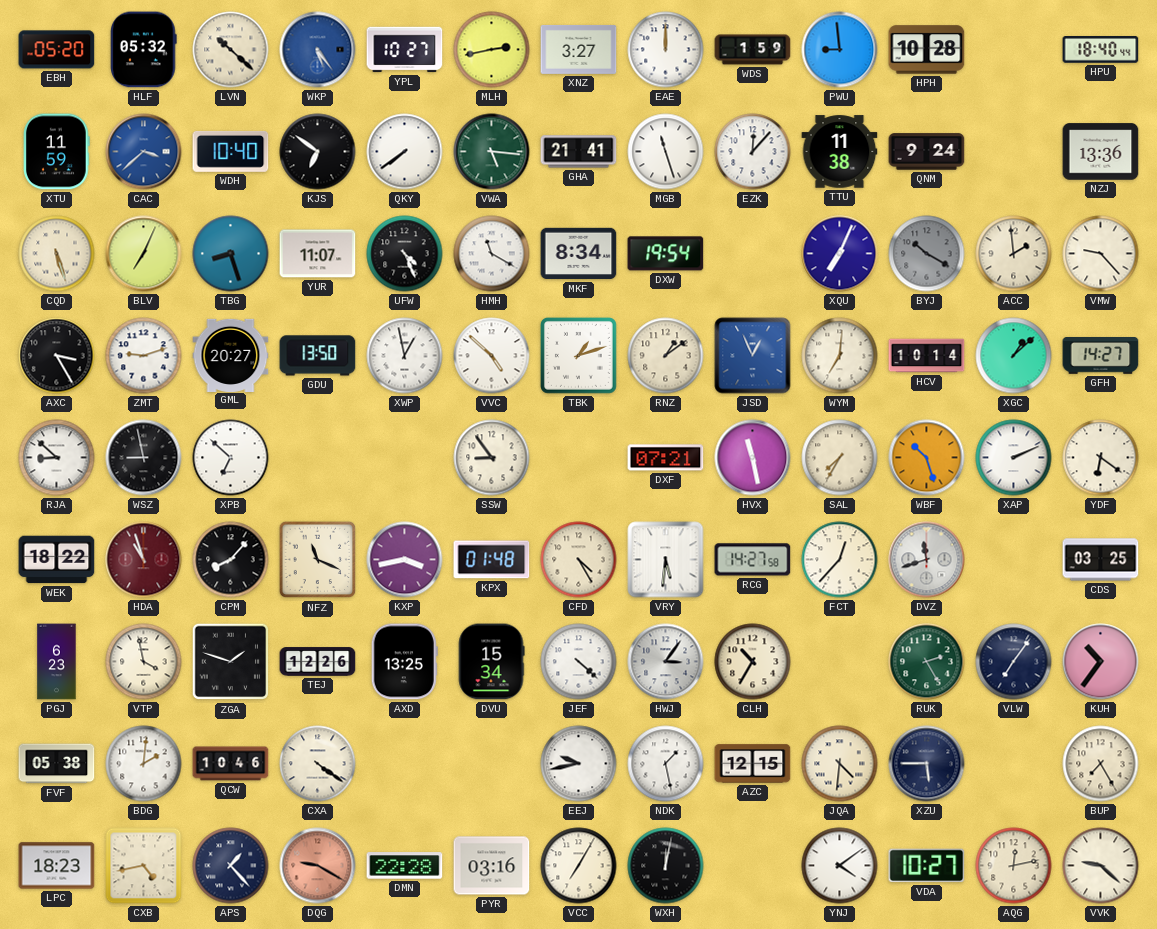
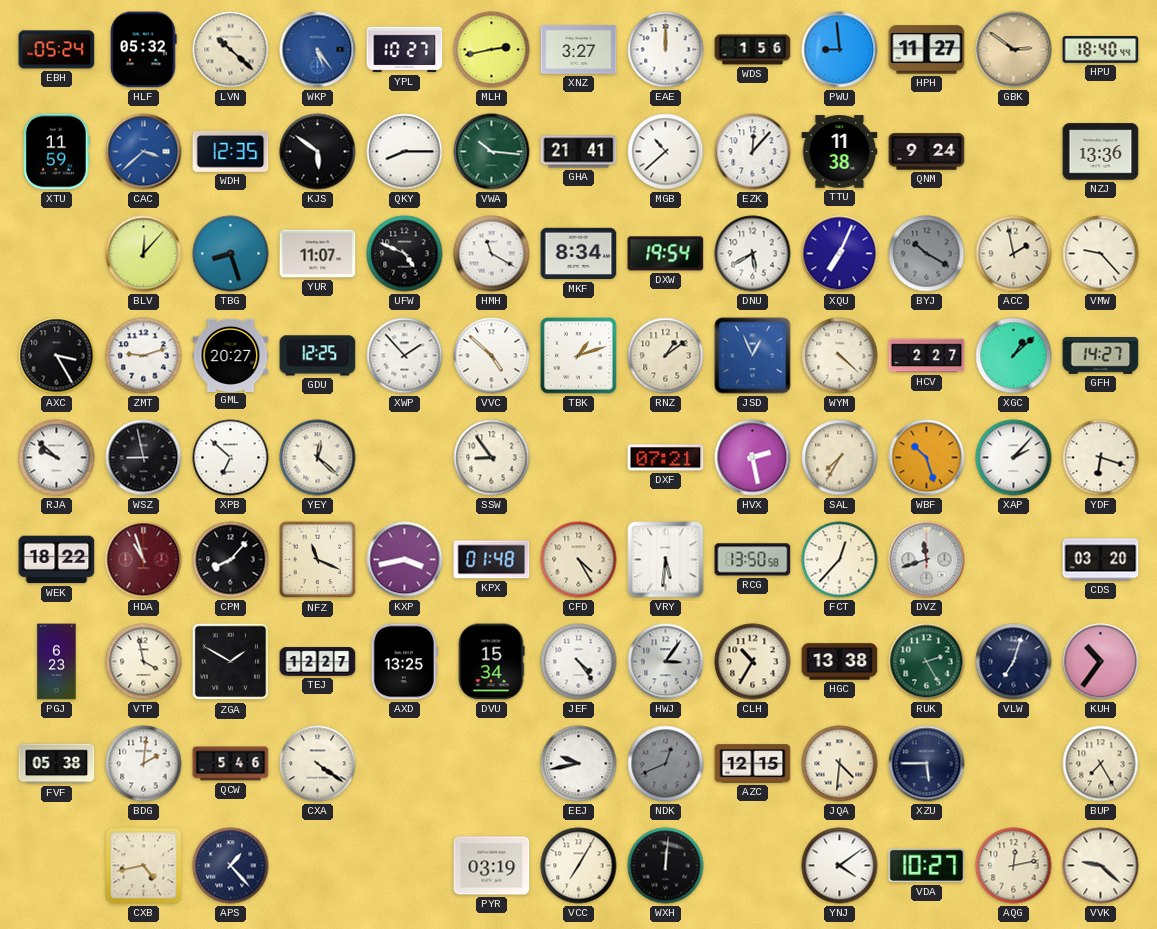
EBH: 05:20 -> 05:24 (57, 50)
WDS: 1:59 -> 1:56 (753, 50)
HPH: 10:28 -> 11:27 (927, 50)
GBK: none -> 2:51 (1014, 50)
WDH: 10:40 -> 12:35 (231, 151)
KJS: 6:51 -> 5:51 (318, 152)
QKY: 7:39 -> 8:15 (405, 152)
VWA: 5:16 -> 10:16 (492, 152)
MGB: 11:27 -> 10:38 (666, 152)
CQD: 5:27 -> none (57, 254)
BLV: 7:04 -> 12:07 (144, 254)
UFW: 4:26 -> 4:49 (405, 254)
DNU: none -> 5:40 (753, 254)
ACC: 1:59 -> 1:58 (1014, 254)
GDU: 13:50 -> 12:25 (318, 356)
XWP: 12:58 -> 1:53 (405, 356)
WYM: 7:01 -> 4:22 (840, 356)
HCV: 10:14 -> 2:27 (927, 356)
RJA: 8:52 -> 9:52 (57, 458)
YEY: none -> 12:22 (318, 458)
HVX: 11:28 -> 2:28 (753, 458)
XAP: 2:11 -> 2:07 (1014, 458)
YDF: 6:21 -> 6:18 (1101, 458)
RCG: 14:27 -> 13:50 (753, 560)
CDS: 03:25 -> 03:20 (1101, 560)
ZGA: 1:48 -> 1:50 (231, 662)
TEJ: 12:26 -> 12:27 (318, 662)
JEF: 4:22 -> 4:24 (579, 662)
HGC: none -> 13:38 (840, 662)
VLW: 7:06 -> 7:03 (1014, 662)
QCW: 10:46 -> 5:46 (231, 764)
NDK: 1:28 -> 12:41 (666, 764)
NDK dial: white -> grey (666, 764)
LPC: 18:23 -> none (57, 866)
DQG: 9:20 -> none (318, 866)
DMN: 22:28 -> none (405, 866)
PYR: 03:16 -> 03:19 (492, 866)
WXH: 12:02 -> 12:01 (666, 866)
